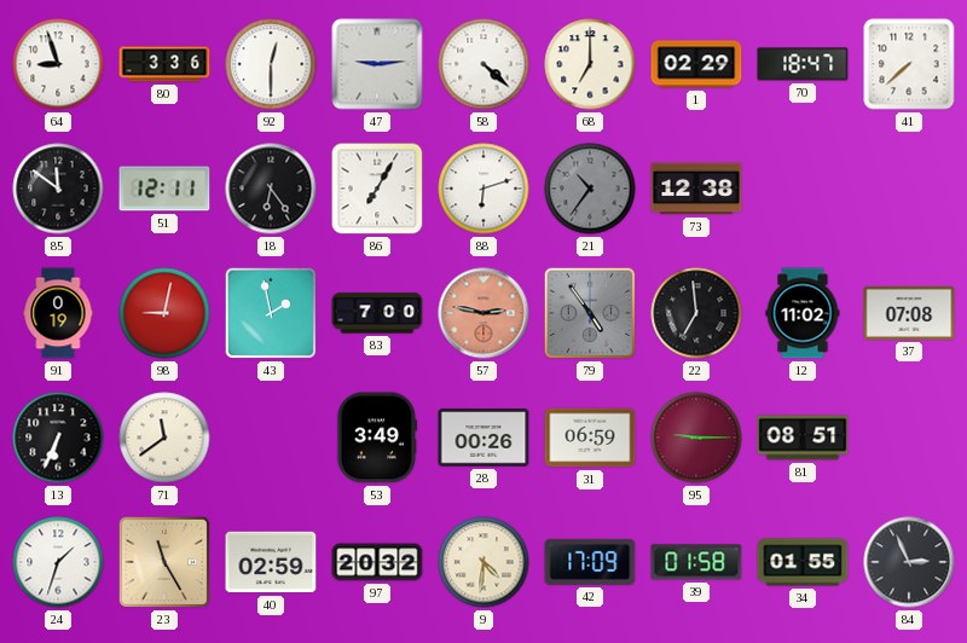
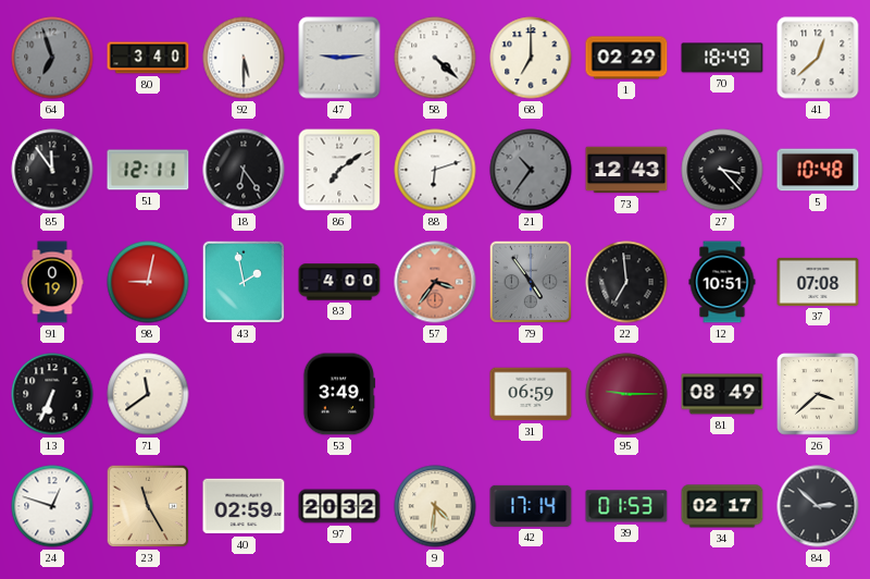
64: 8:57 -> 6:57 (52, 58)
64 dial: white -> grey (52, 58)
80: 3:36 -> 3:40 (148, 58)
92: 12:30 -> 5:30 (244, 58)
70: 18:47 -> 18:49 (722, 58)
41: 7:38 -> 12:38 (818, 58)
85: 11:51 -> 11:54 (52, 170)
86: 7:05 -> 7:09 (339, 170)
73: 12:38 -> 12:43 (626, 170)
27: none -> 3:23 (722, 170)
5: none -> 10:48 (818, 170)
83: 7:00 -> 4:00 (339, 282)
57: 2:47 -> 3:36 (435, 282)
12: 11:02 -> 10:51 (722, 282)
28: 00:26 -> none (483, 438)
81: 08:51 -> 08:49 (722, 394)
26: none -> 3:38 (818, 394)
24: 1:33 -> 12:48 (52, 506)
42: 17:09 -> 17:14 (531, 506)
39: 01:58 -> 01:53 (626, 506)
34: 01:55 -> 02:17 (722, 506)
84: 2:56 -> 2:52 (818, 506)
